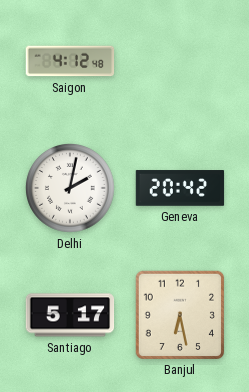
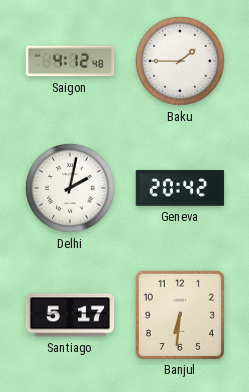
Baku: none -> 1:45 (180, 61)
Banjul: 6:28 -> 6:31 (179, 314)
